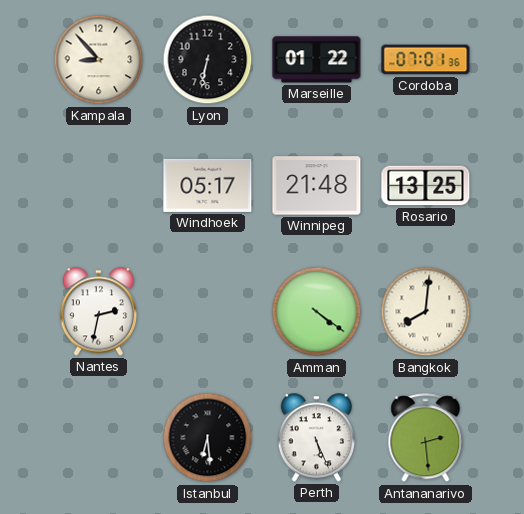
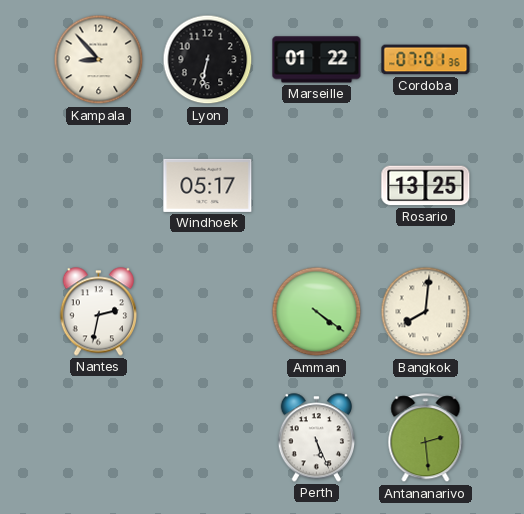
Winnipeg: 21:48 -> none (317, 186)
Istanbul: 6:29 -> none (208, 438)
